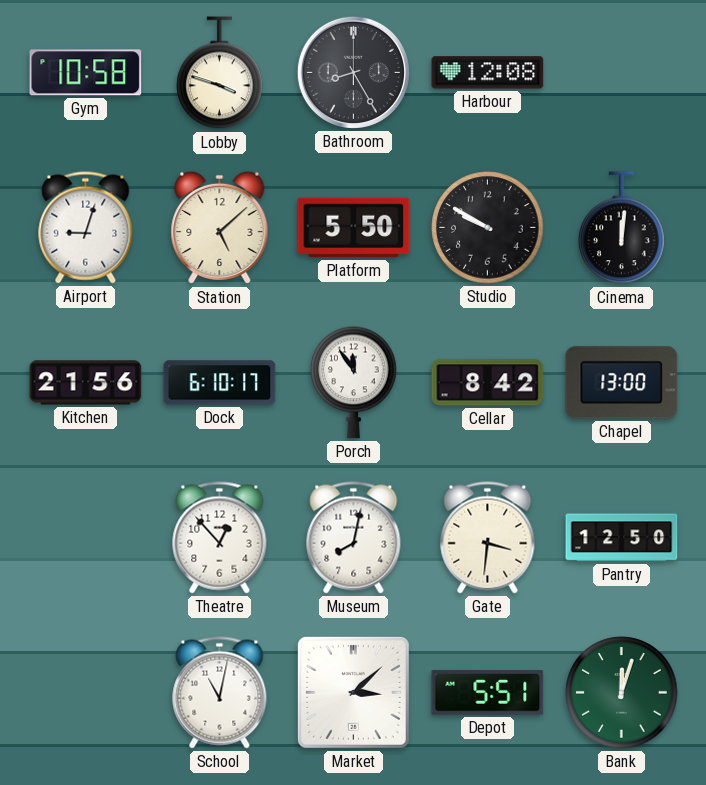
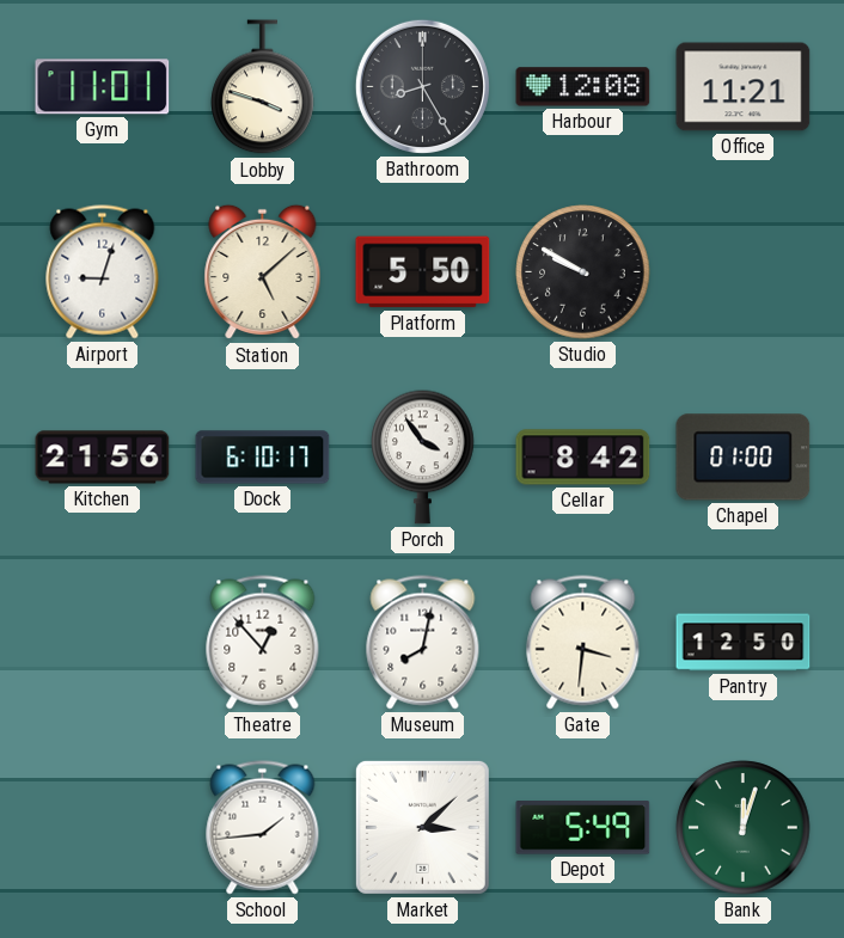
Gym: 10:58 -> 11:01 (103, 87)
Office: none -> 11:21 (744, 87)
Cinema: 12:01 -> none (622, 228)
Porch: 11:54 -> 3:54 (423, 456)
Chapel: 13:00 -> 01:00 (744, 458)
School: 11:02 -> 1:44 (263, 828)
Depot: 5:51 -> 5:49 (583, 828)
